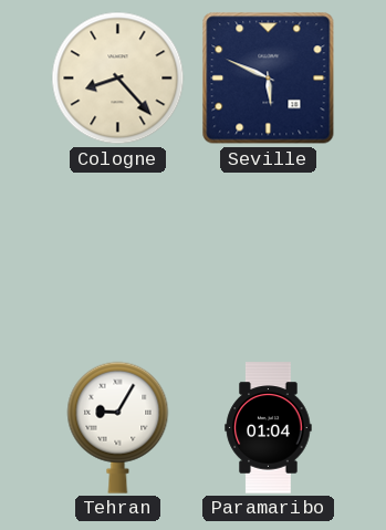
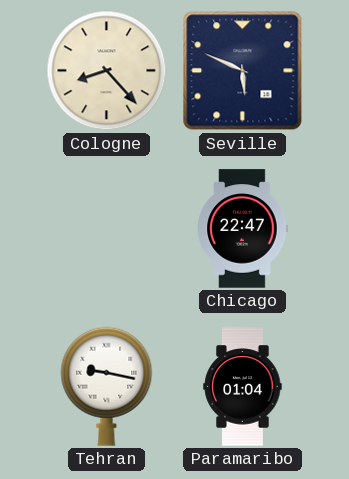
Chicago: none -> 22:47 (242, 229)
Tehran: 9:05 -> 9:17 (107, 386)
